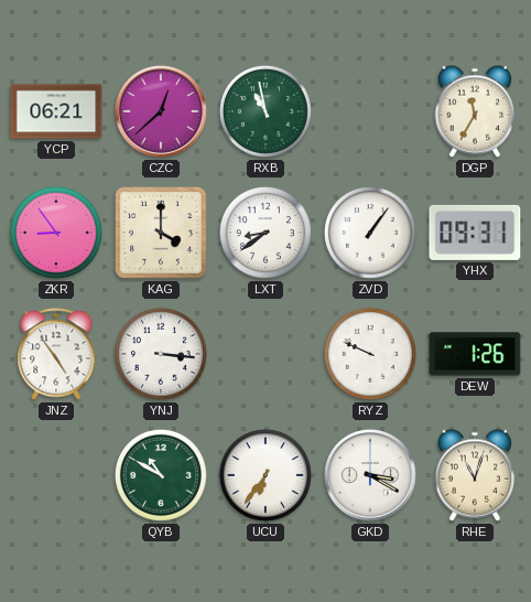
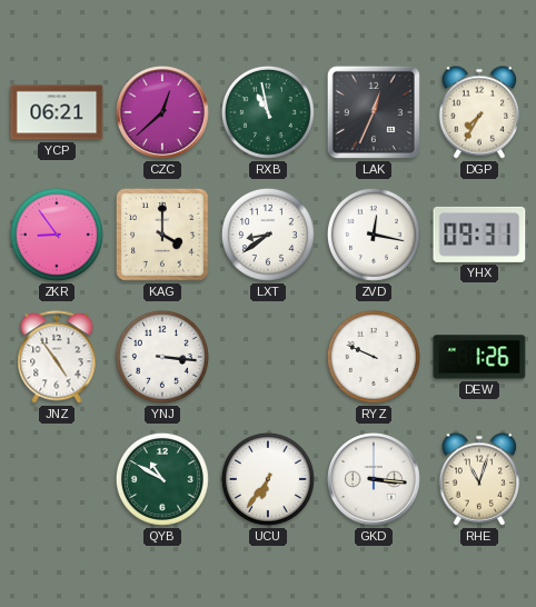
LAK: none -> 12:34 (374, 112)
DGP: 11:35 -> 7:35 (479, 112)
ZVD: 1:06 -> 12:17 (374, 235)
GKD: 3:20 -> 3:16 (375, 480)
